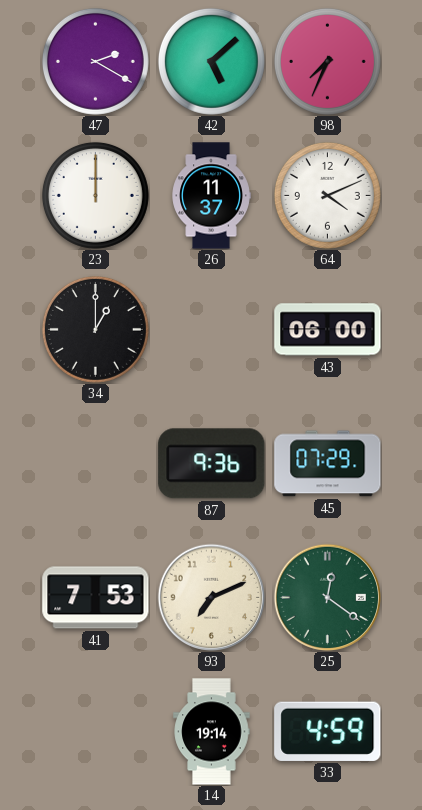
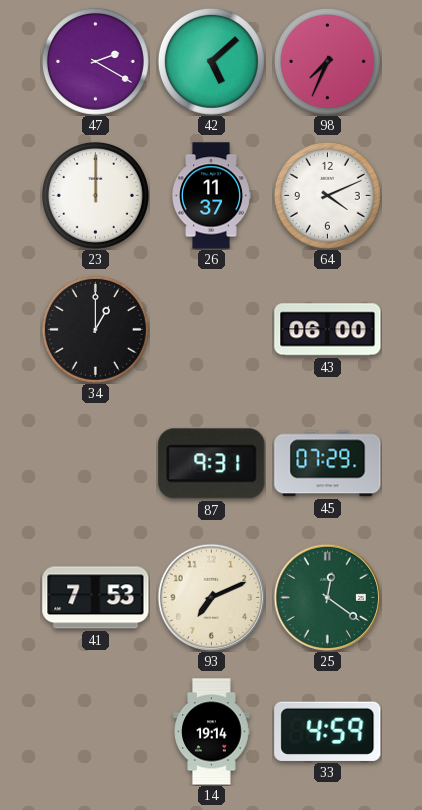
87: 9:36 -> 9:31 (212, 464)
